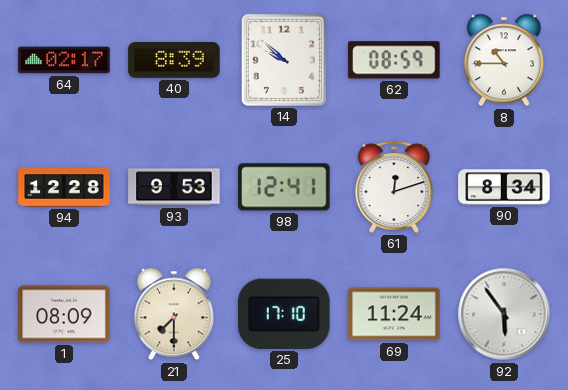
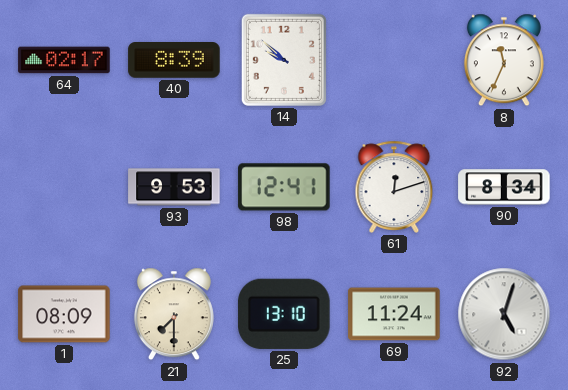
62: 08:59 -> none (394, 60)
8: 10:45 -> 11:34 (504, 60)
94: 12:28 -> none (64, 187)
25: 17:10 -> 13:10 (284, 314)
92: 5:54 -> 5:03 (504, 314)
